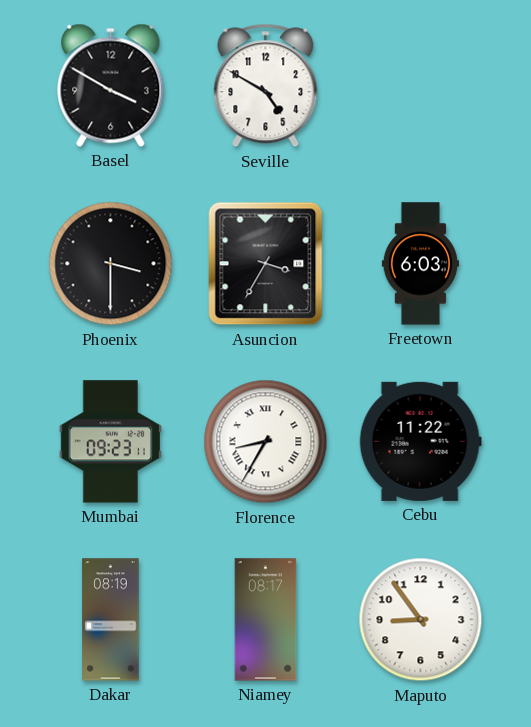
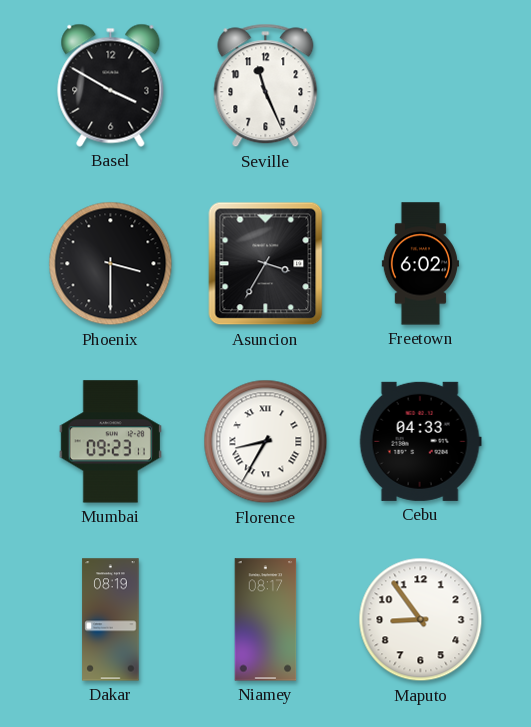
Seville: 4:50 -> 11:26 (266, 86)
Freetown: 6:03 -> 6:02 (420, 264)
Cebu: 11:22 -> 04:33 (420, 441)
